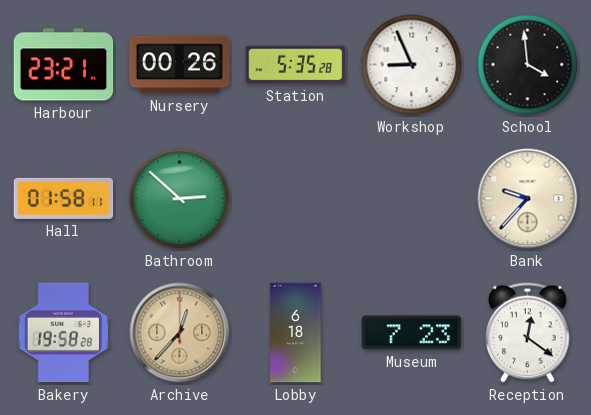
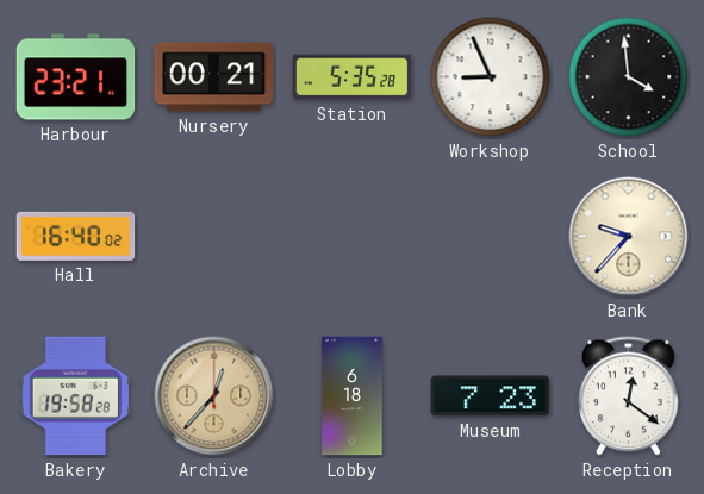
Nursery: 00:26 -> 00:21 (214, 77)
Hall: 01:58 -> 16:40 (76, 236)
Bathroom: 2:52 -> none (180, 199)
